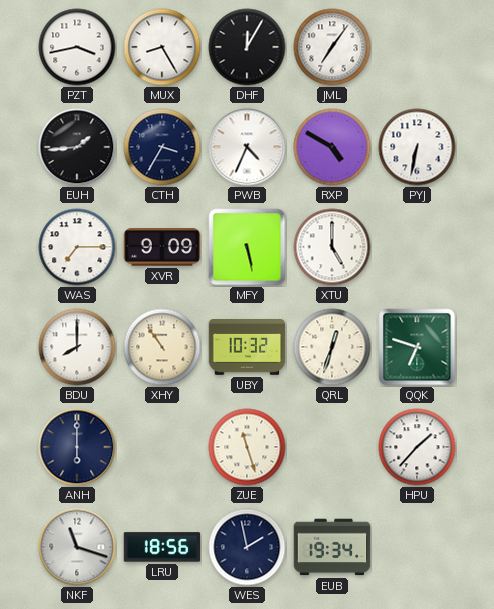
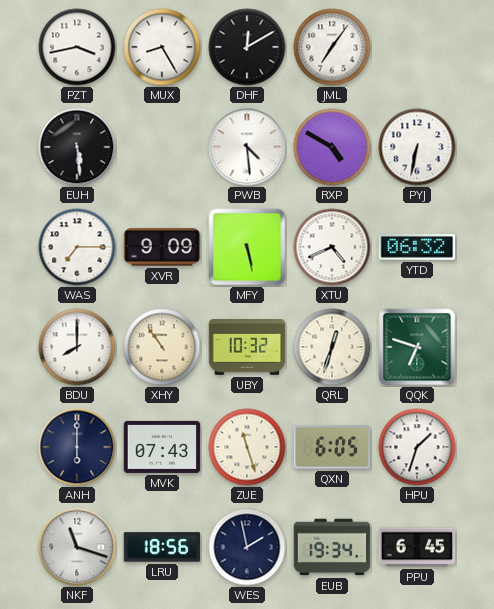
DHF: 12:05 -> 12:10 (247, 47)
EUH: 1:44 -> 5:29 (77, 147)
CTH: 3:35 -> none (162, 147)
PWB: 4:34 -> 4:29 (247, 147)
XTU: 5:00 -> 4:41 (332, 247)
YTD: none -> 06:32 (417, 247)
MVK: none -> 07:43 (162, 447)
QXN: none -> 6:05 (332, 447)
HPU: 1:37 -> 1:33 (417, 447)
PPU: none -> 6:45 (417, 547)
